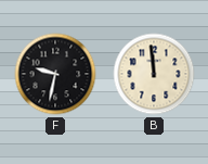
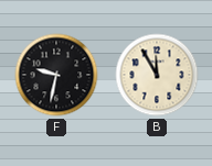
B: 11:59 -> 11:55 (157, 75)
